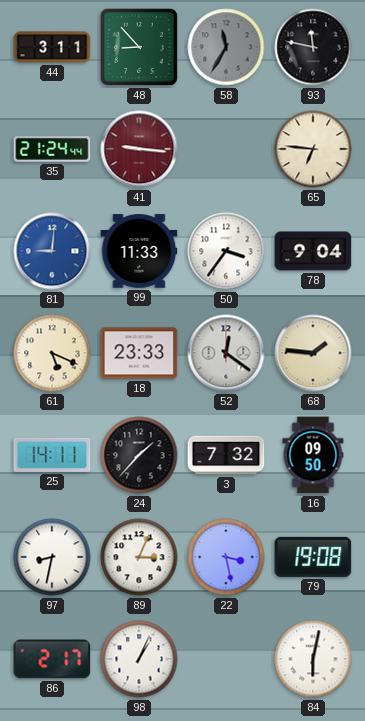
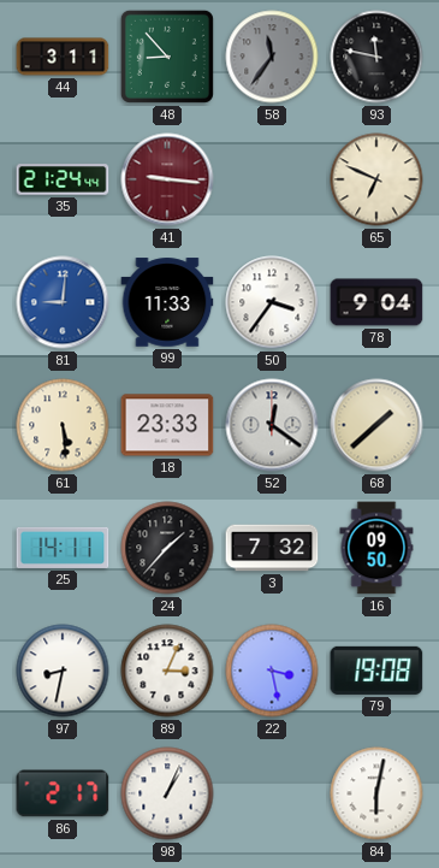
58: 11:35 -> 11:36 (272, 57)
65: 6:46 -> 6:49 (376, 179)
61: 5:19 -> 5:29 (63, 425)
68: 1:46 -> 1:38 (376, 425)
